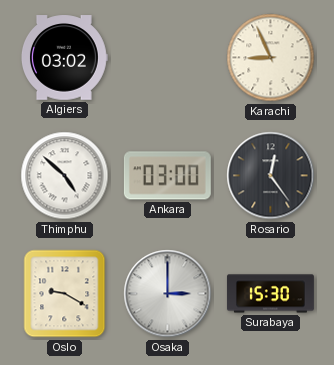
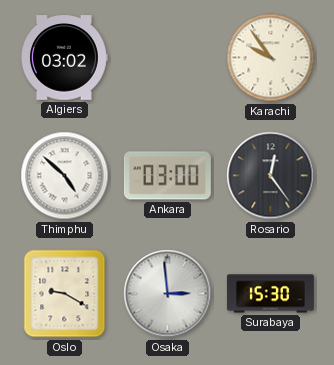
Karachi: 8:56 -> 9:54 (271, 58)
Osaka: 3:00 -> 2:59 (168, 294)
